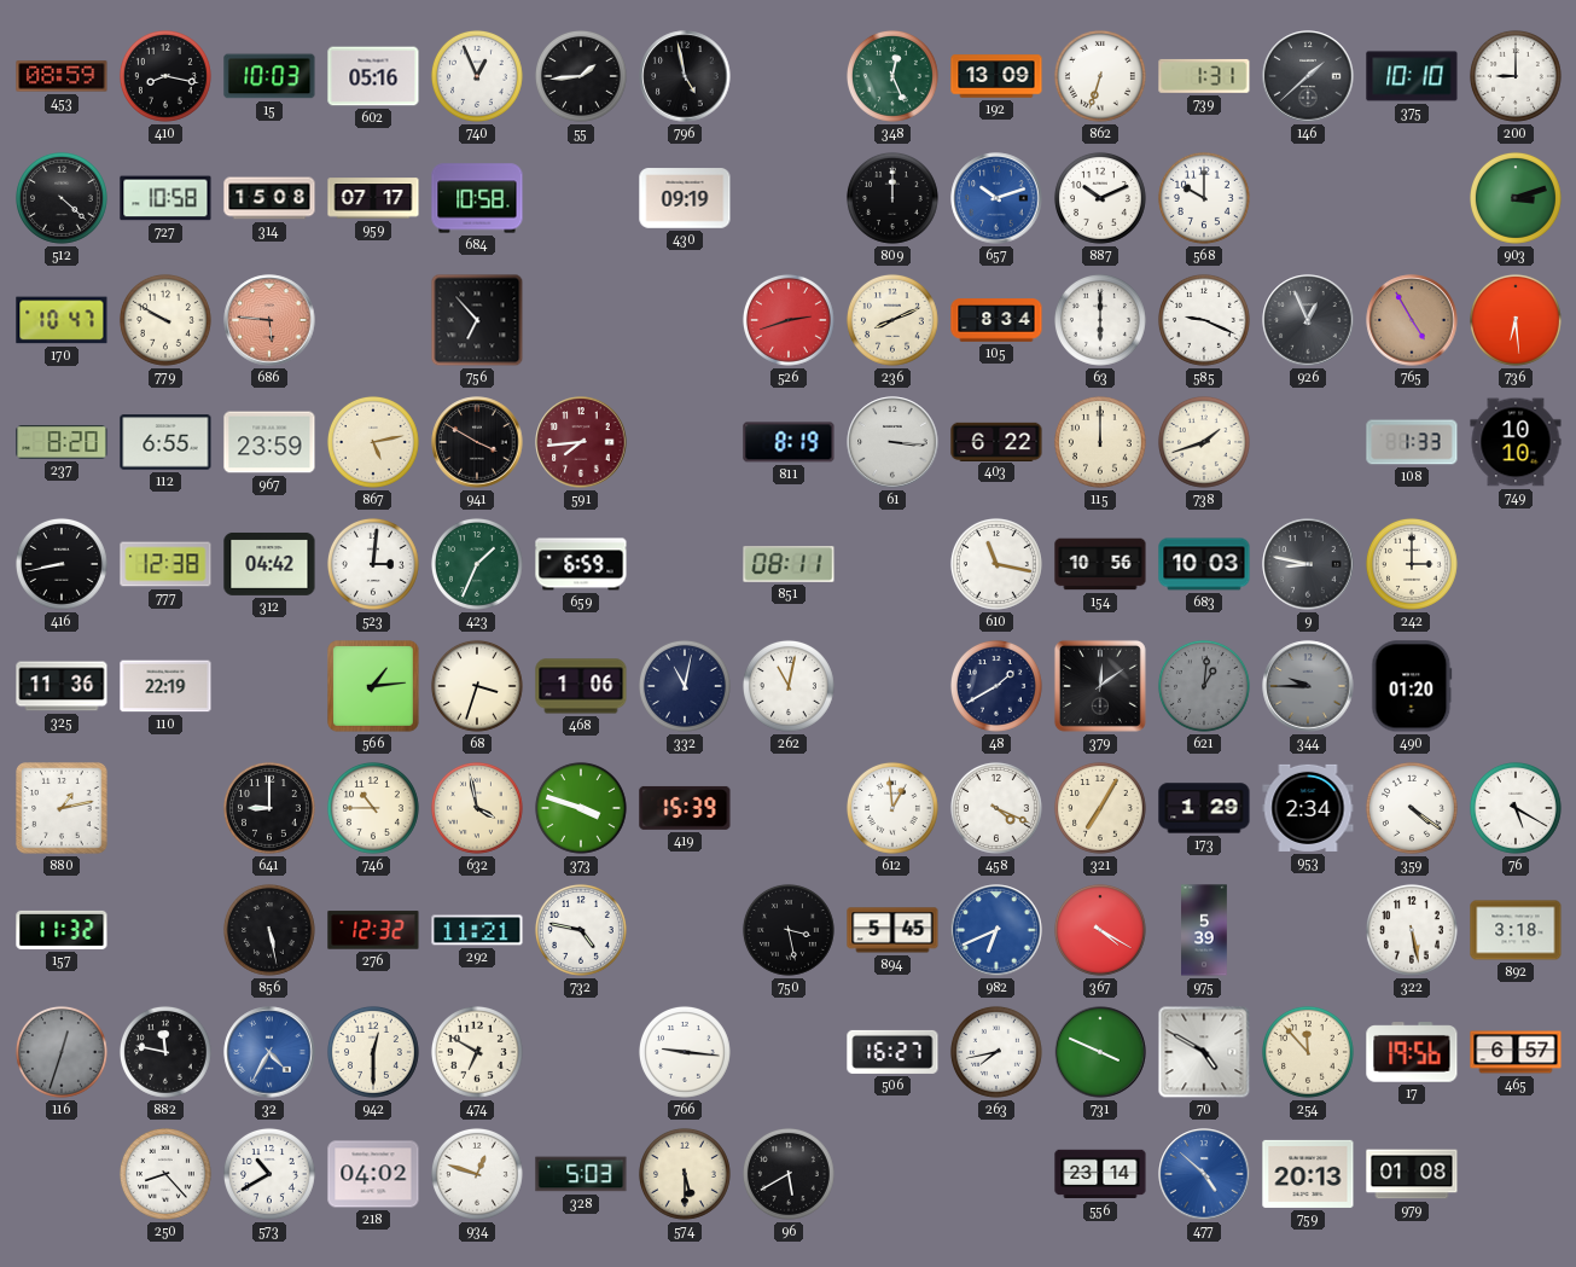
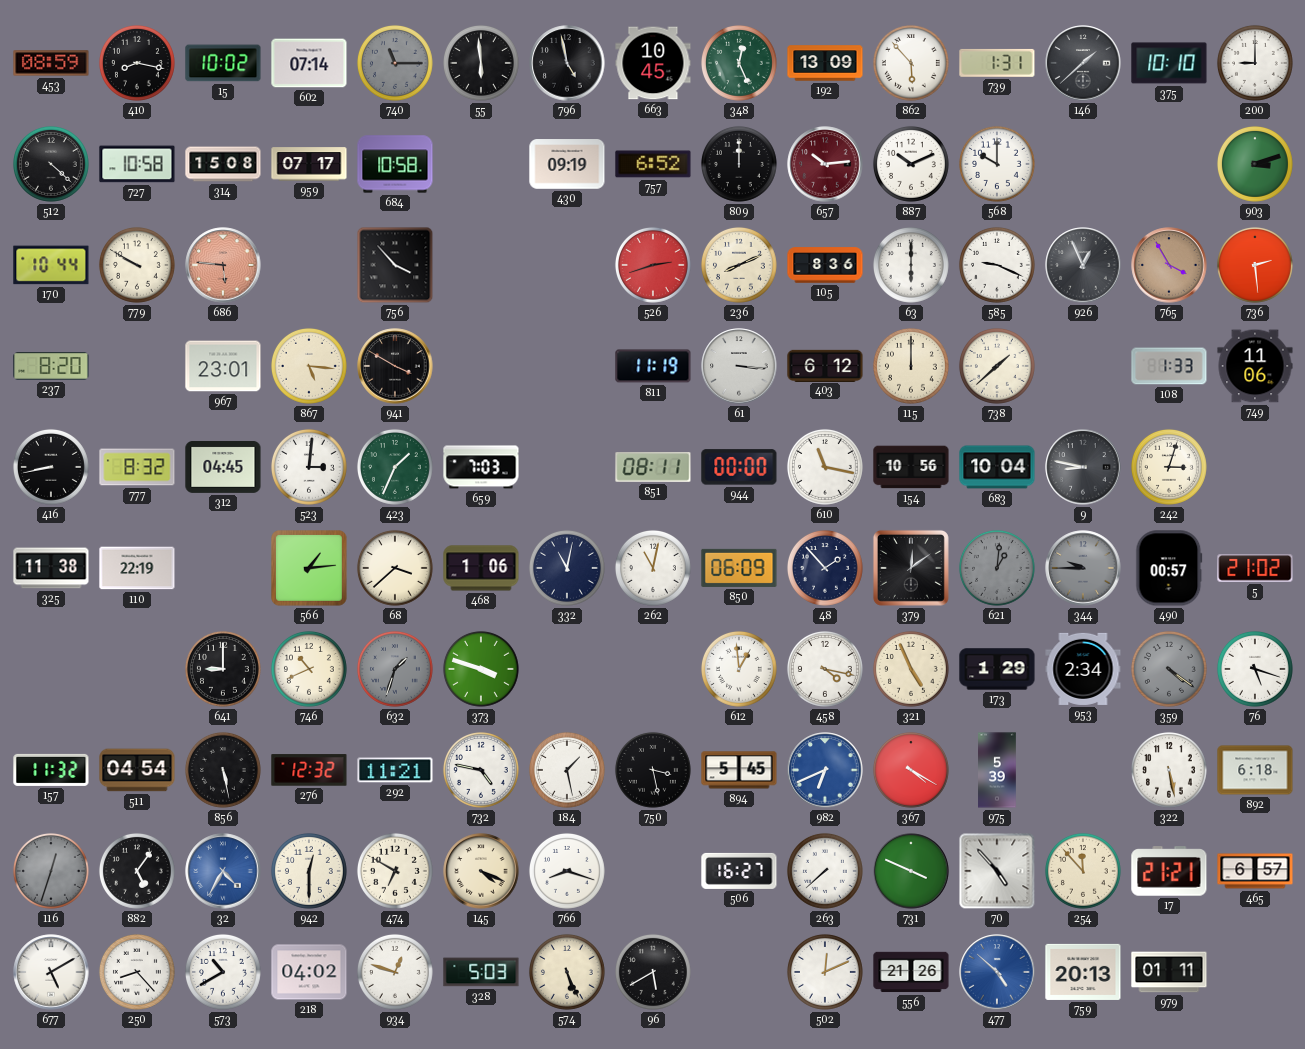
15: 10:03 -> 10:02 (223, 63)
602: 05:16 -> 07:14 (309, 63)
740: 12:56 -> 11:15 (395, 63)
740 dial: white -> grey (395, 63)
55: 1:44 -> 5:59 (481, 63)
663: none -> 10:45 (653, 63)
862: 6:33 -> 5:53 (911, 63)
757: none -> 6:52 (653, 164)
657: 10:12 -> 10:14 (825, 164)
657 dial: blue -> burgundy (825, 164)
170: 10:47 -> 10:44 (51, 265)
756: 6:53 -> 3:53 (395, 265)
105: 8:34 -> 8:36 (825, 265)
765: 4:55 -> 3:55 (1169, 265)
736: 6:29 -> 2:29 (1255, 265)
112: 6:55 -> none (165, 442)
967: 23:59 -> 23:01 (223, 366)
867: 5:13 -> 5:16 (309, 366)
591: 7:44 -> none (581, 442)
811: 8:19 -> 11:19 (653, 366)
403: 6:22 -> 6:12 (825, 365)
738: 1:42 -> 1:38 (997, 366)
749: 10:10 -> 11:06 (1255, 366)
777: 12:38 -> 8:32 (137, 467)
312: 04:42 -> 04:45 (223, 467)
659: 6:59 -> 7:03 (481, 467)
944: none -> 00:00 (739, 467)
683: 10:03 -> 10:04 (997, 467)
242: 3:00 -> 3:03 (1169, 467)
325: 11:36 -> 11:38 (51, 568)
68: 3:33 -> 3:38 (395, 568)
850: none -> 06:09 (739, 568)
48: 1:40 -> 1:53 (825, 568)
490: 01:20 -> 00:57 (1169, 568)
5: none -> 21:02 (1255, 568)
880: 1:13 -> none (63, 809)
746: 10:45 -> 10:41 (309, 669)
632: 3:58 -> 1:33 (395, 669)
632 dial: cream -> grey (395, 669)
419: 15:39 -> none (685, 808)
458: 4:19 -> 4:17 (825, 669)
321: 7:05 -> 4:56 (911, 669)
359 dial: white -> grey (1169, 669)
76: 5:20 -> 5:18 (1255, 669)
511: none -> 04:54 (137, 770)
184: none -> 1:28 (567, 770)
892: 3:18 -> 6:18 (1255, 770)
882: 11:47 -> 5:06 (137, 871)
145: none -> 4:19 (481, 871)
766: 9:16 -> 8:18 (567, 871)
263: 7:43 -> 7:38 (825, 871)
70: 4:50 -> 4:53 (997, 871)
17: 19:56 -> 21:21 (1169, 871)
677: none -> 5:10 (51, 972)
574: 5:30 -> 5:26 (567, 972)
502: none -> 12:11 (825, 972)
556: 23:14 -> 21:26 (911, 972)
979: 01:08 -> 01:11 (1169, 972)
